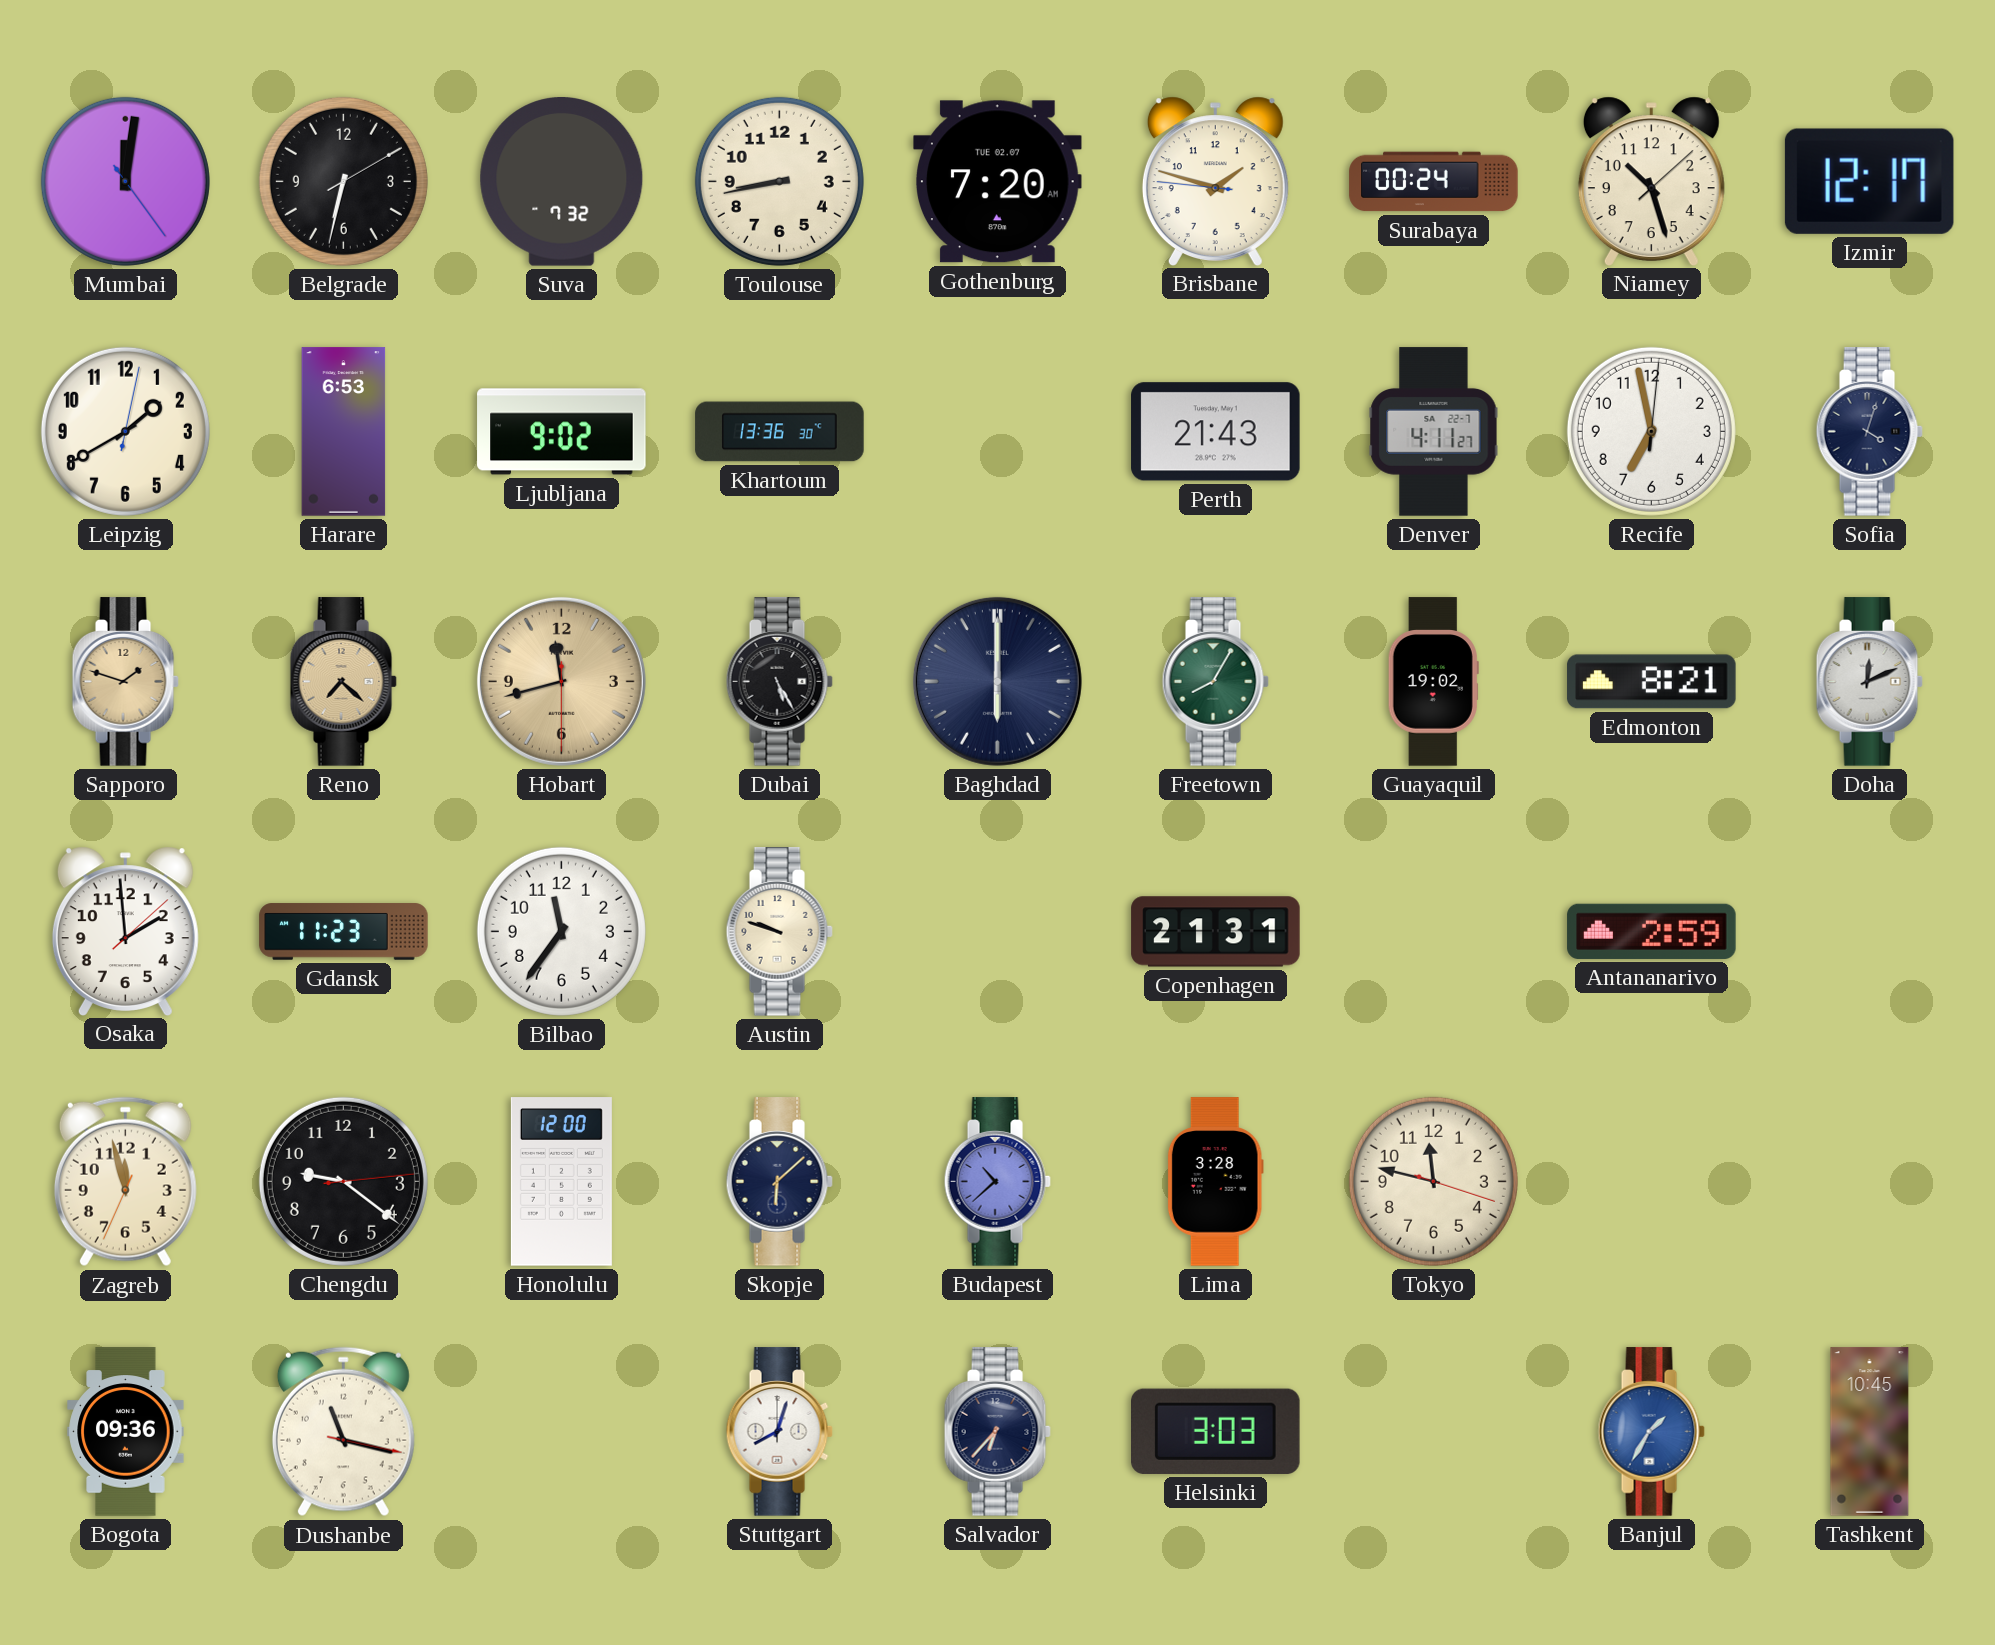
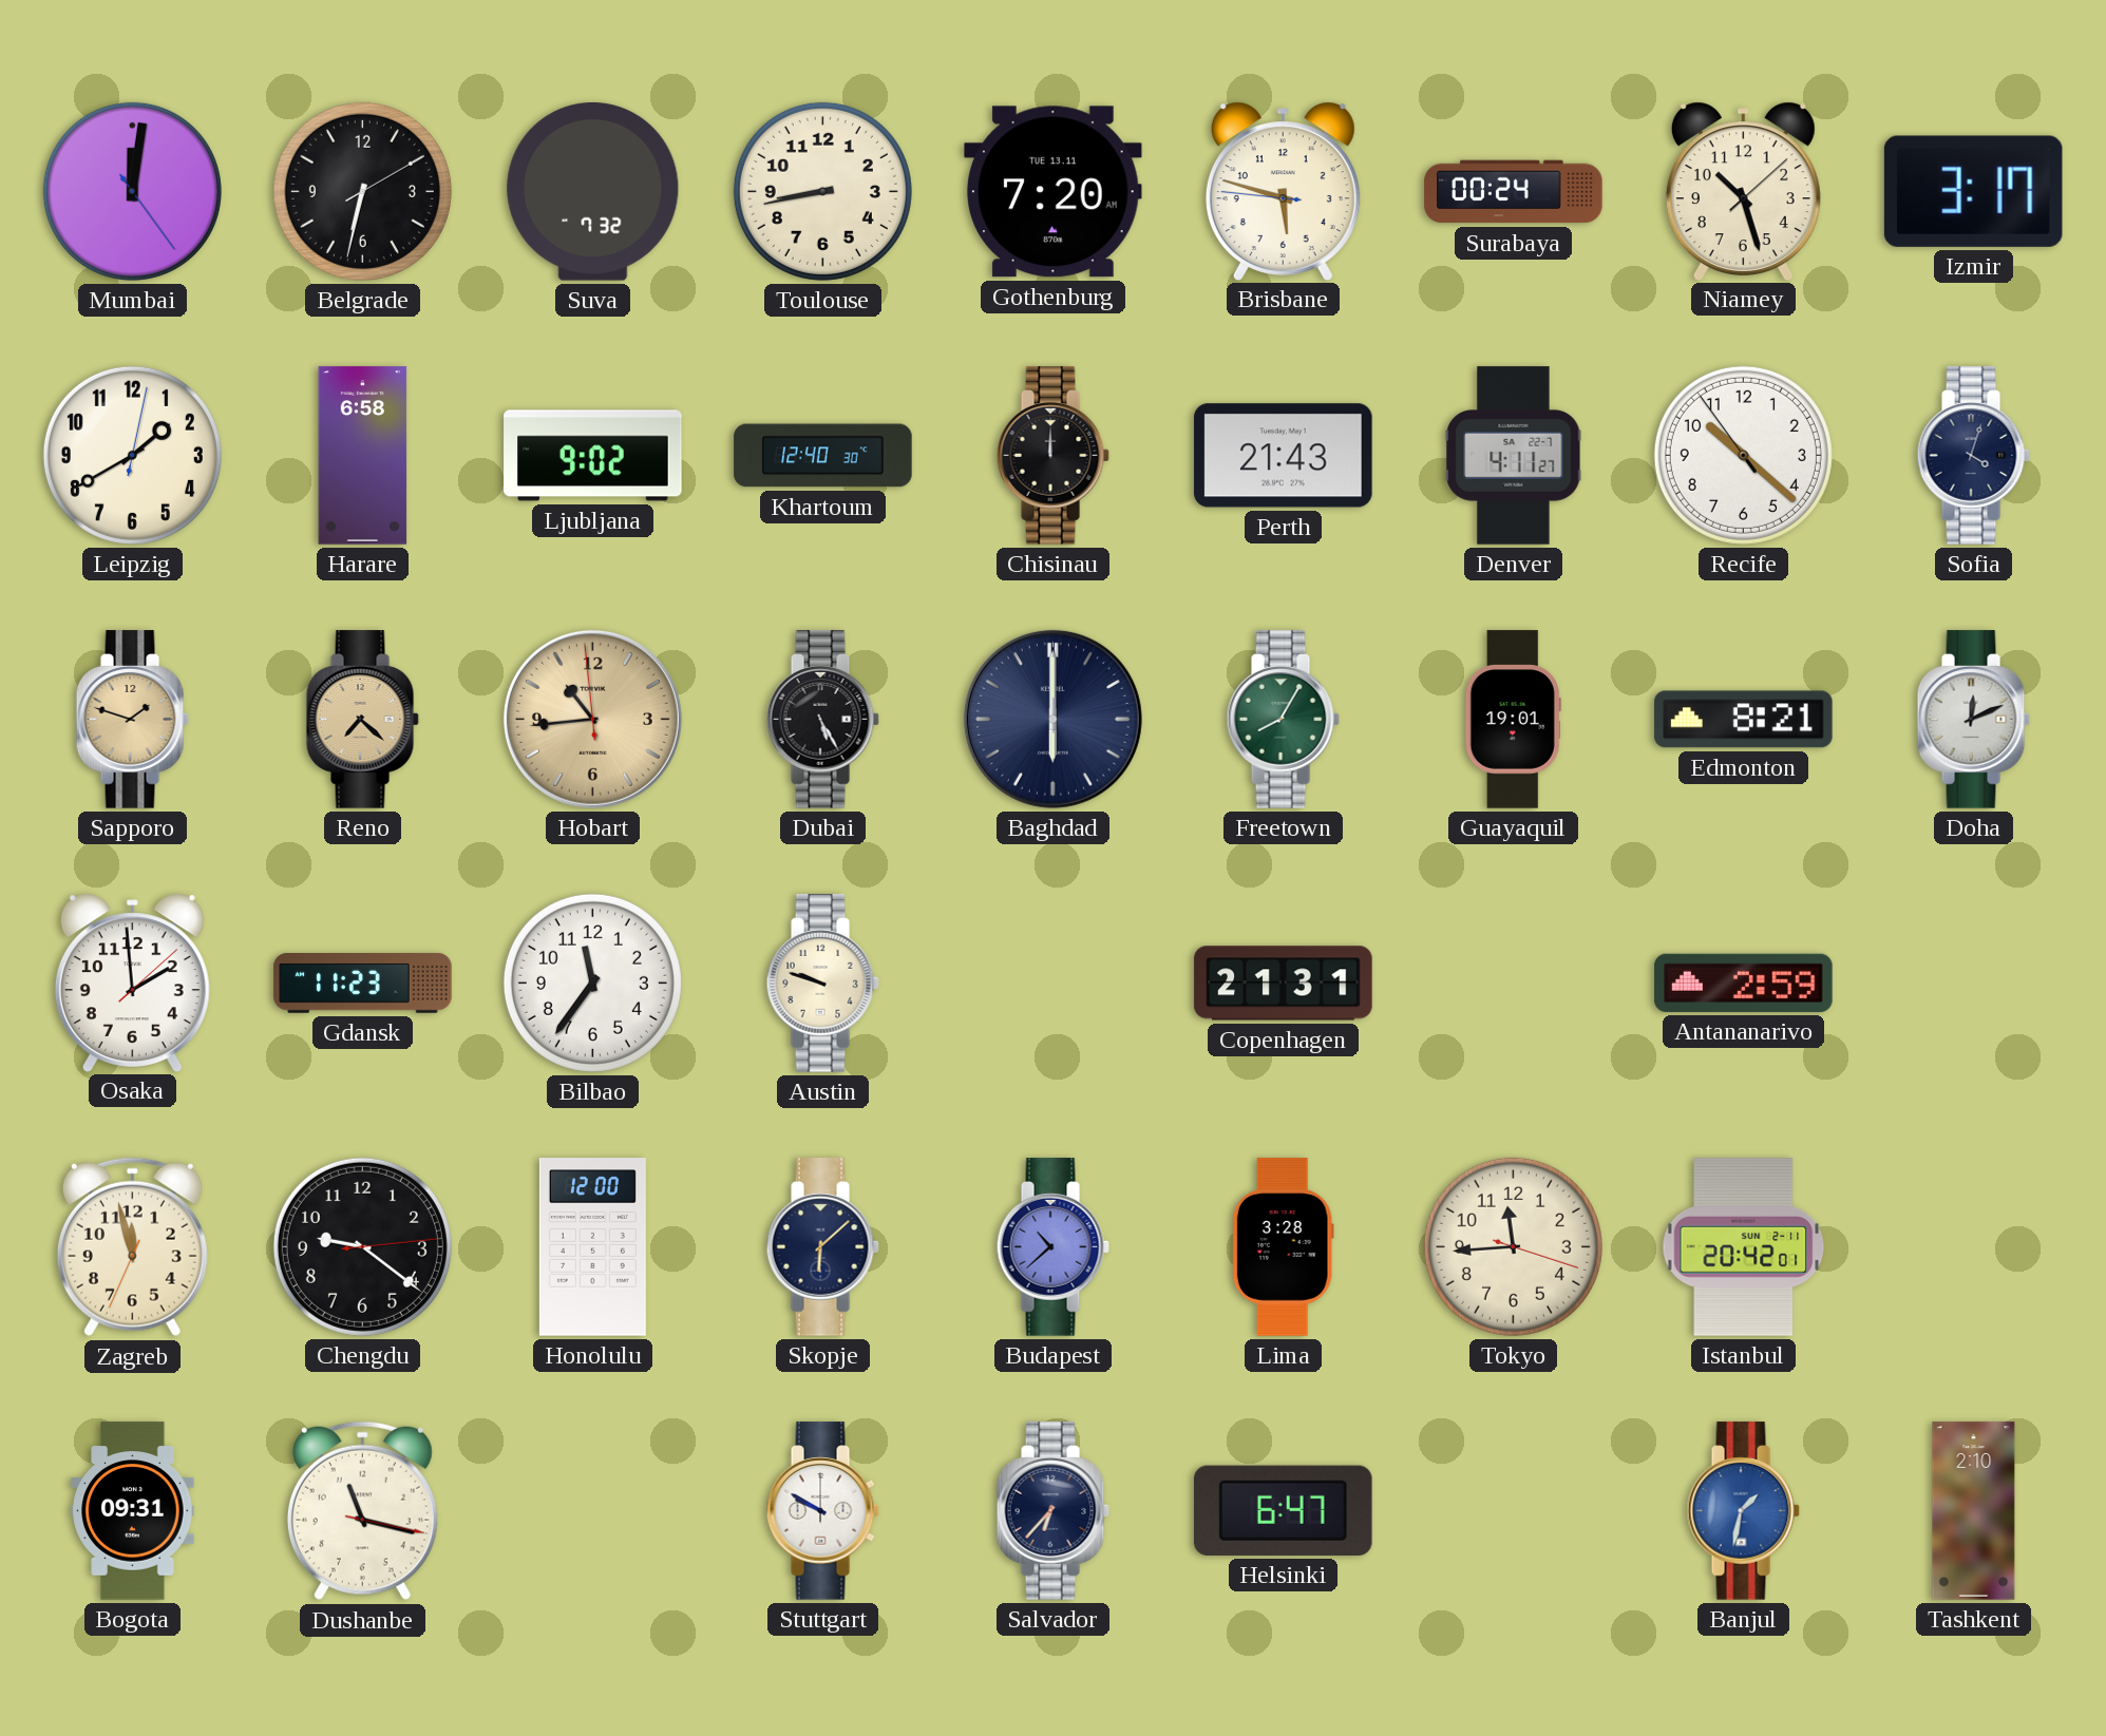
Gothenburg date: TUE 02.07 -> TUE 13.11 (1054, 192)
Brisbane: 1:47 -> 5:47 (1283, 191)
Izmir: 12:17 -> 3:17 (1973, 191)
Harare: 6:53 -> 6:58 (363, 456)
Khartoum: 13:36 -> 12:40 (823, 456)
Chisinau: none -> 12:00 (1052, 456)
Recife: 6:58 -> 10:21 (1743, 455)
Hobart: 11:42 -> 10:43 (592, 719)
Guayaquil: 19:02 -> 19:01 (1513, 720)
Tokyo: 11:47 -> 11:44 (1513, 1246)
Istanbul: none -> 20:42 (1744, 1247)
Bogota: 09:36 -> 09:31 (133, 1511)
Stuttgart: 8:03 -> 9:50 (822, 1511)
Helsinki: 3:03 -> 6:47 (1284, 1510)
Banjul: 1:35 -> 1:32 (1743, 1511)
Tashkent: 10:45 -> 2:10 (1974, 1511)
